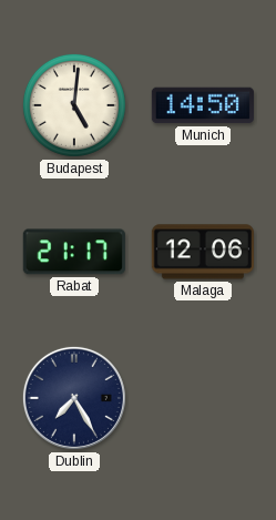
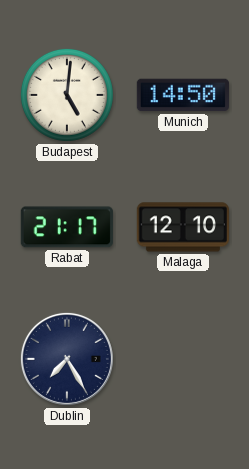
Malaga: 12:06 -> 12:10 (183, 227)
